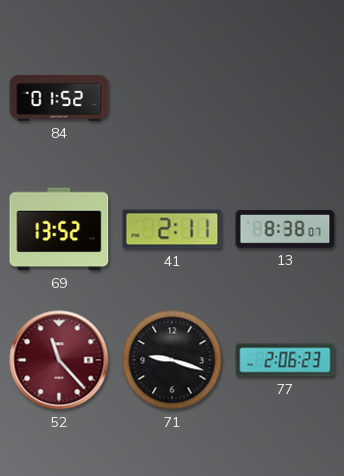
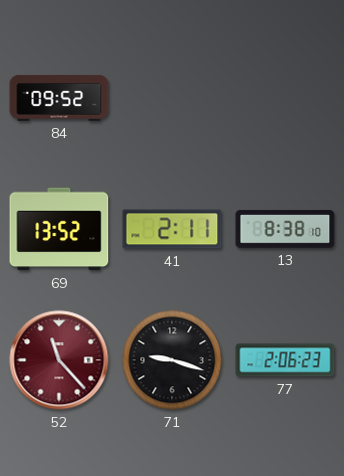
84: 01:52 -> 09:52 (59, 98)
13: 8:38:07 -> 8:38:10 (285, 229)
